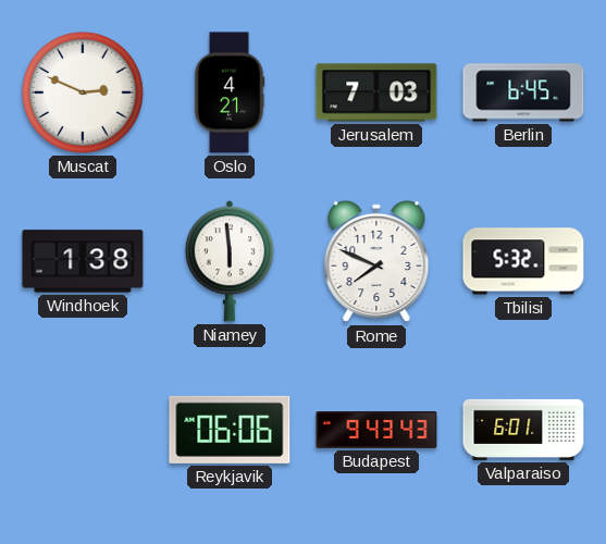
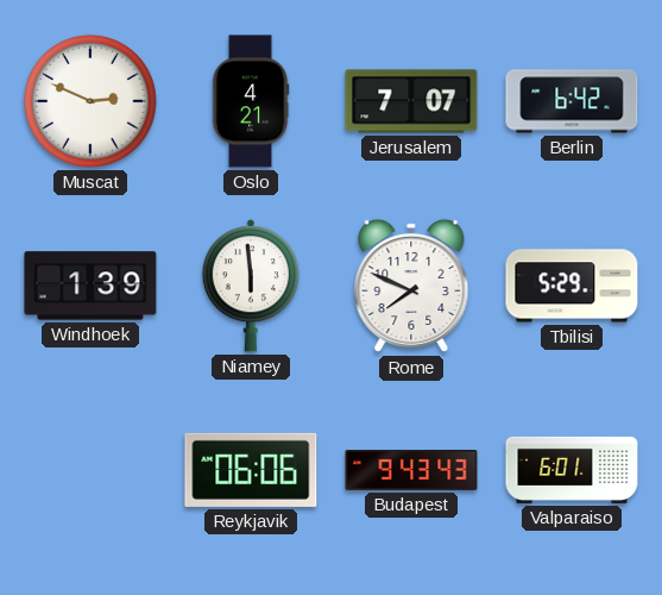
Jerusalem: 7:03 -> 7:07 (411, 101)
Berlin: 6:45 -> 6:42 (572, 101)
Windhoek: 1:38 -> 1:39 (90, 286)
Tbilisi: 5:32 -> 5:29 (572, 286)
